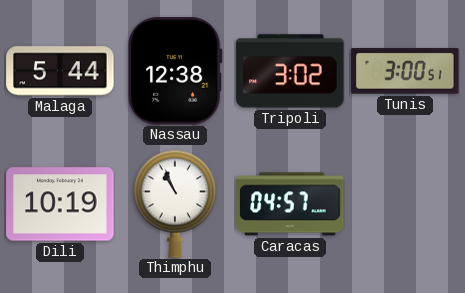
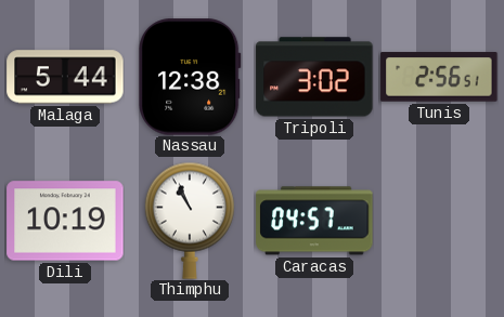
Tunis: 3:00 -> 2:56 (439, 77)
